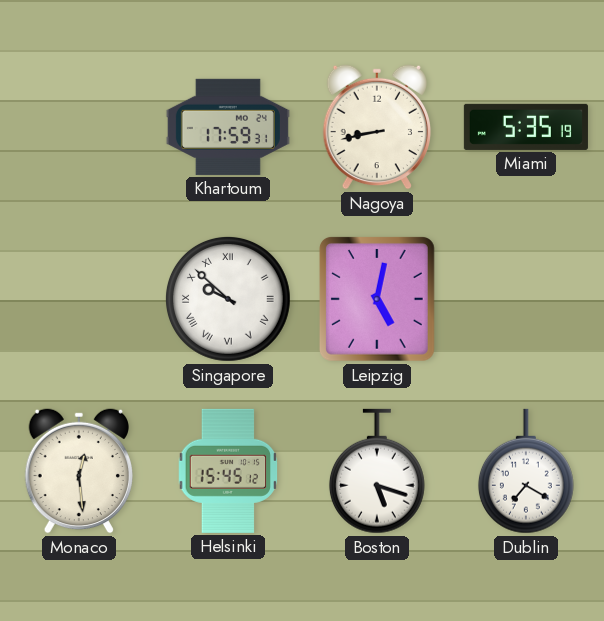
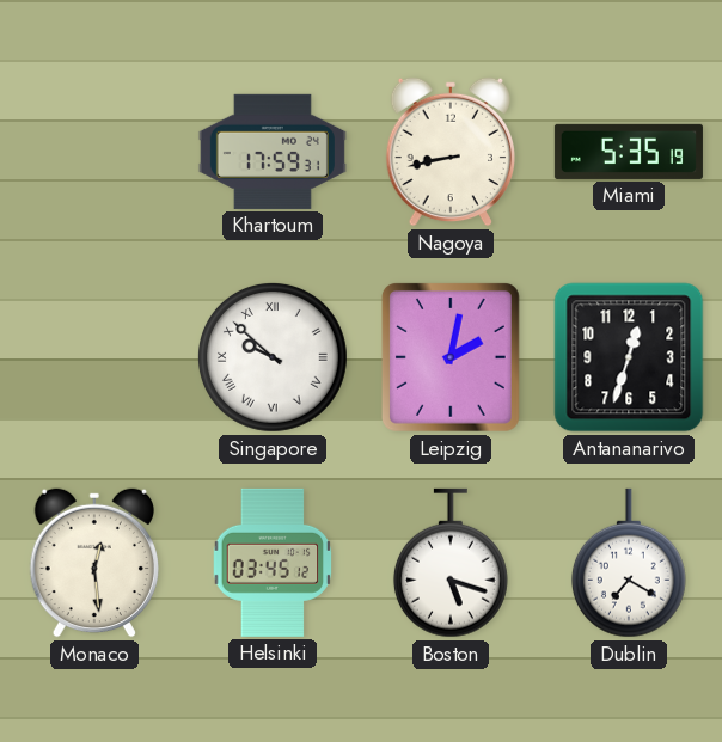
Leipzig: 5:02 -> 2:02 (451, 357)
Antananarivo: none -> 12:33 (629, 357)
Helsinki: 15:45 -> 03:45 (273, 563)
